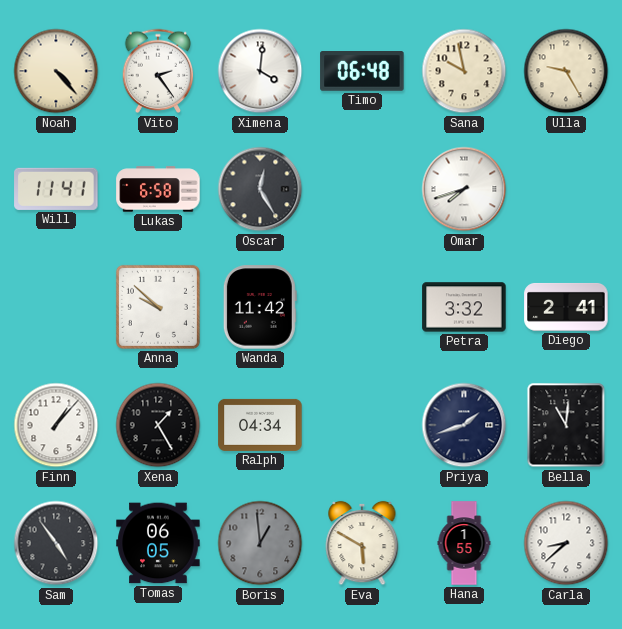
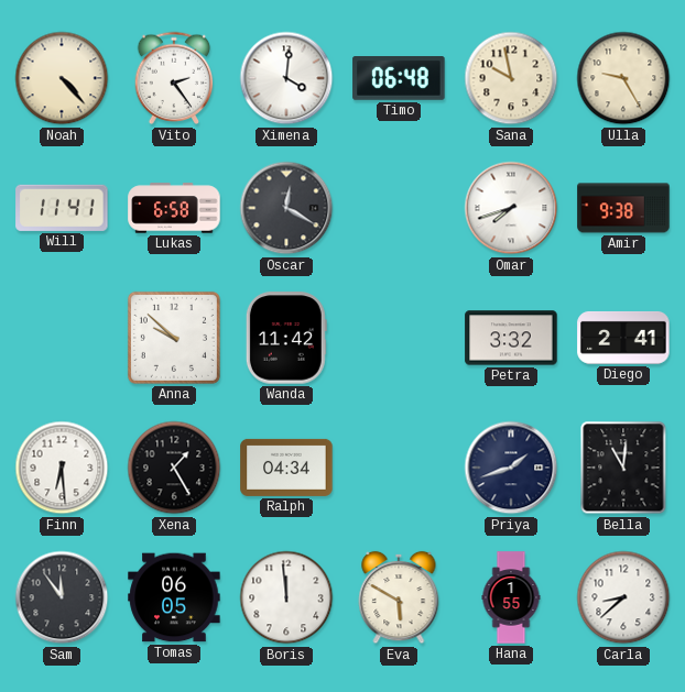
Oscar: 12:25 -> 12:20 (286, 208)
Amir: none -> 9:38 (623, 208)
Finn: 1:07 -> 6:29 (62, 468)
Sam: 4:54 -> 11:54 (62, 597)
Boris: 12:59 -> 11:59 (286, 597)
Boris dial: grey -> white (286, 597)
